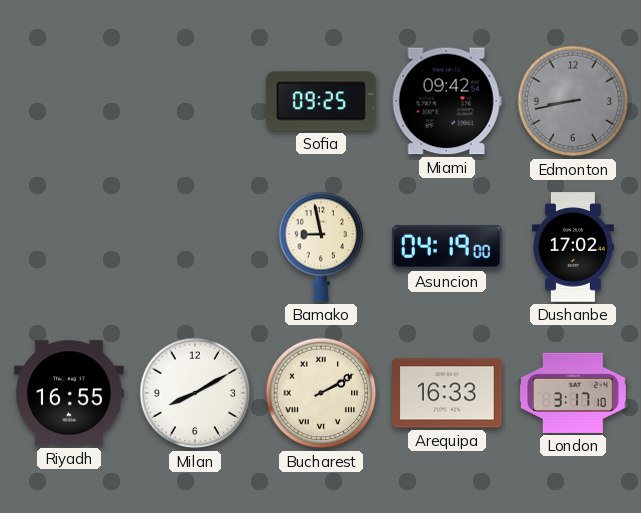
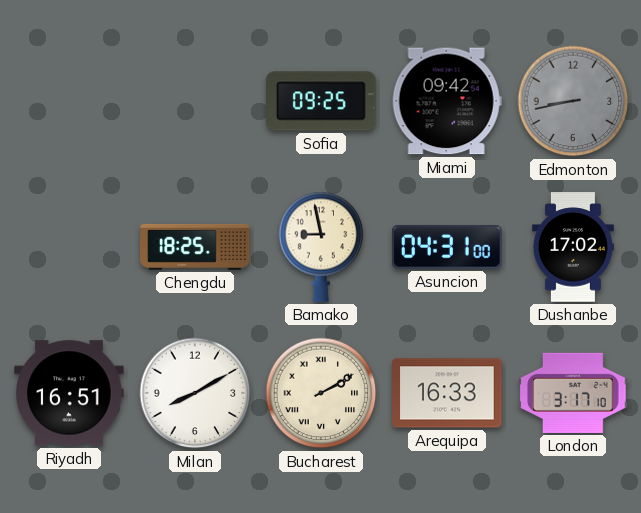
Chengdu: none -> 18:25 (195, 247)
Asuncion: 04:19 -> 04:31 (447, 247)
Riyadh: 16:55 -> 16:51 (69, 393)
